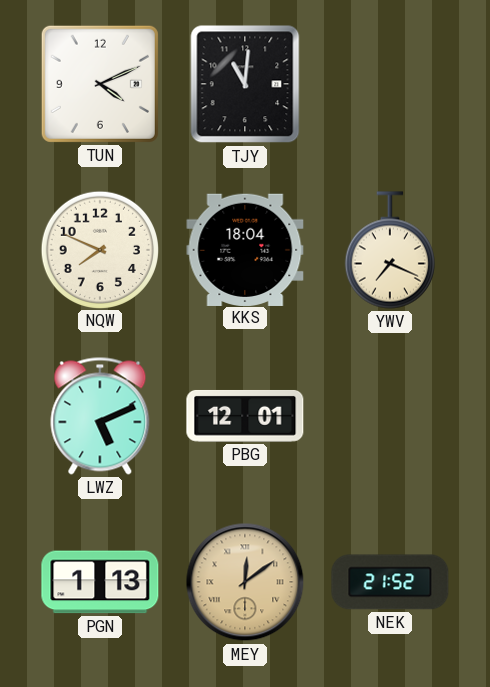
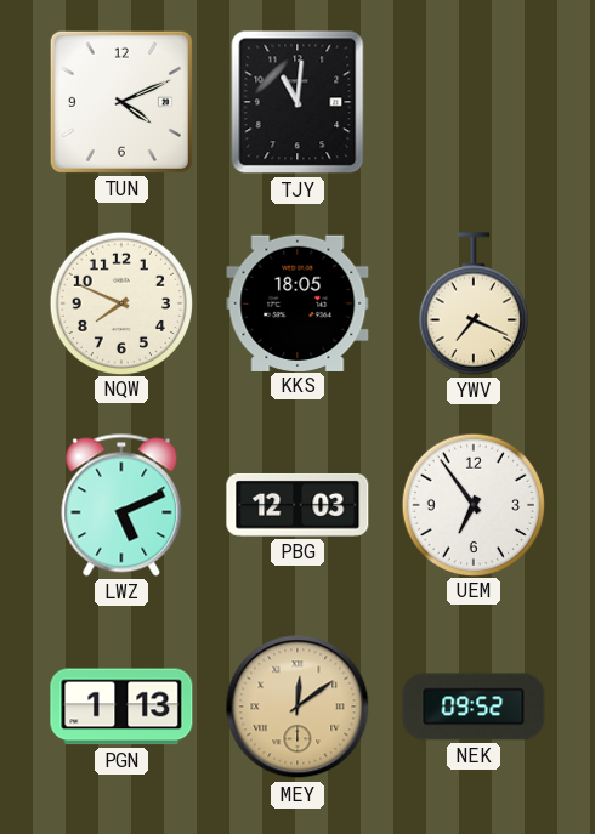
KKS: 18:04 -> 18:05 (297, 302)
PBG: 12:01 -> 12:03 (297, 505)
UEM: none -> 6:54 (472, 504)
NEK: 21:52 -> 09:52 (474, 707)
